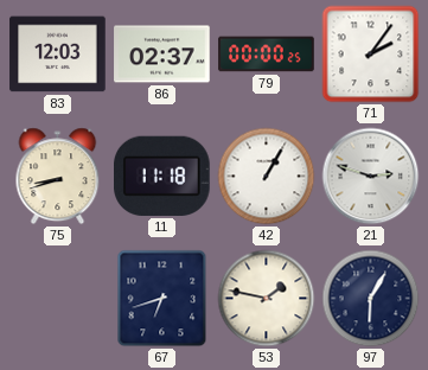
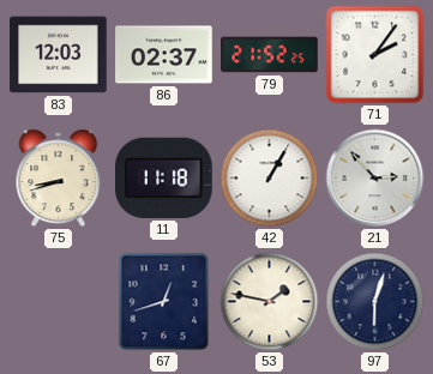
79: 00:00 -> 21:52 (270, 55)
21: 2:48 -> 2:53 (375, 179)
67: 6:42 -> 12:42 (164, 302)
97: 6:05 -> 6:03 (375, 302)
